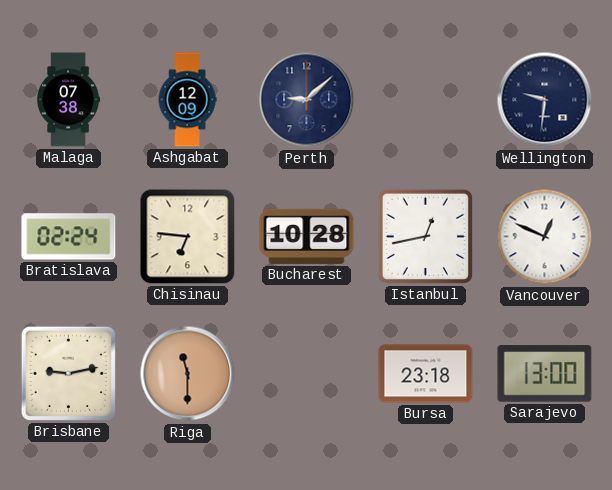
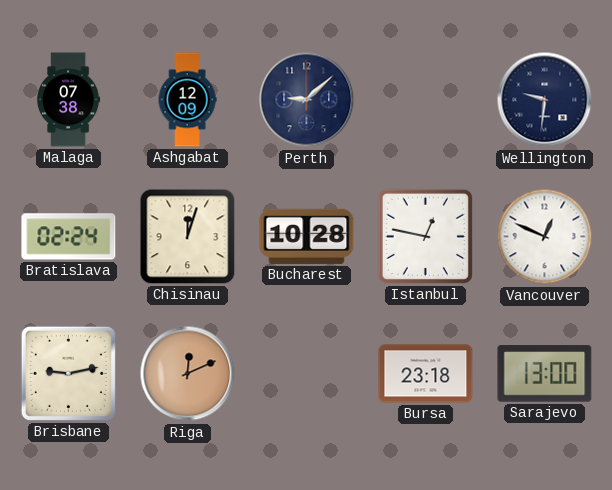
Chisinau: 6:46 -> 12:03 (188, 237)
Istanbul: 12:43 -> 12:47 (425, 236)
Riga: 11:30 -> 12:11 (188, 374)
